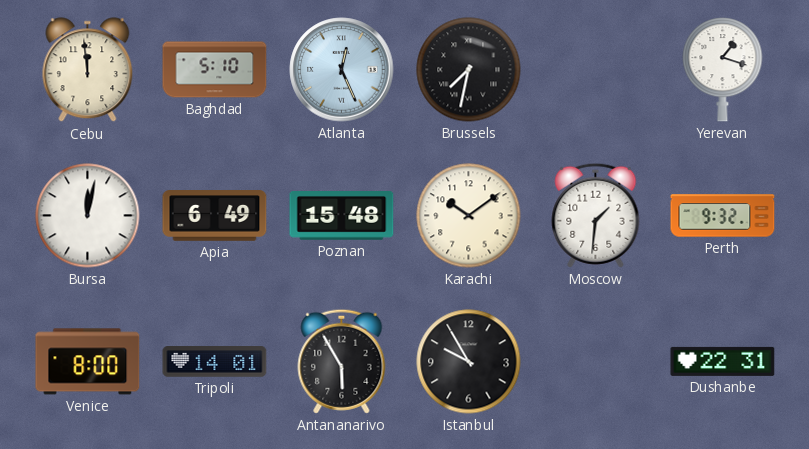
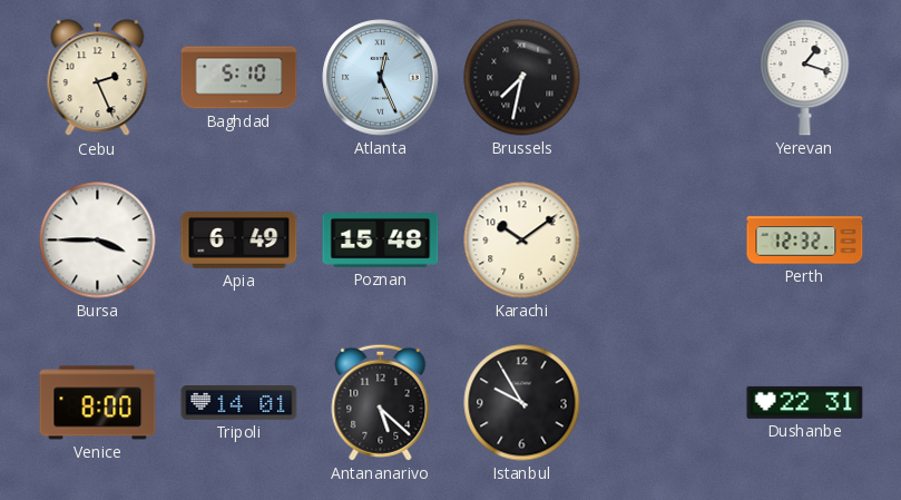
Cebu: 11:59 -> 2:26 (98, 78)
Bursa: 12:02 -> 3:45 (98, 241)
Moscow: 1:31 -> none (596, 215)
Perth: 9:32 -> 12:32 (805, 241)
Antananarivo: 5:55 -> 5:22 (381, 402)
